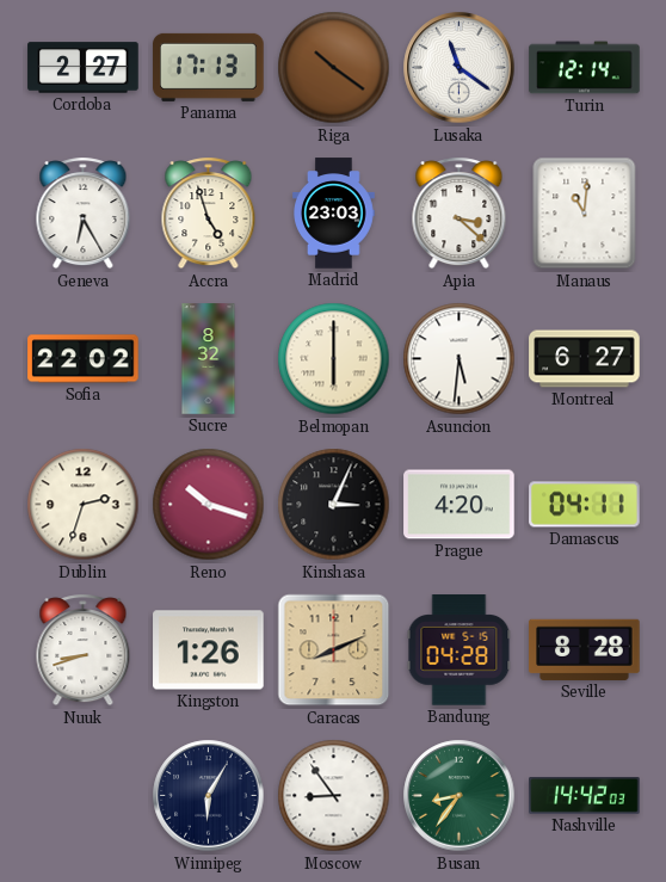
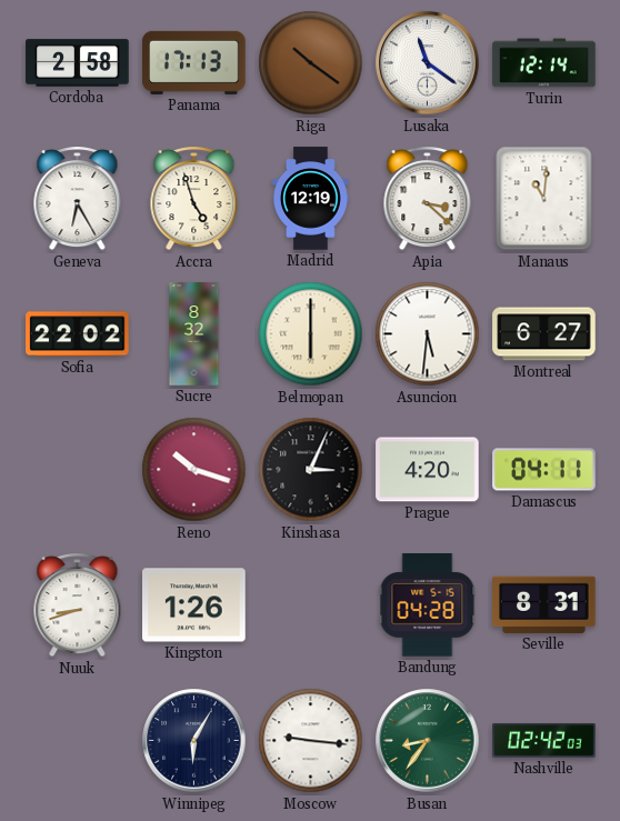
Cordoba: 2:27 -> 2:58 (78, 63)
Madrid: 23:03 -> 12:19 (311, 199)
Dublin: 2:33 -> none (84, 505)
Caracas: 8:11 -> none (334, 650)
Seville: 8:28 -> 8:31 (544, 604)
Moscow: 8:54 -> 9:16 (311, 741)
Nashville: 14:42 -> 02:42 (544, 741)
